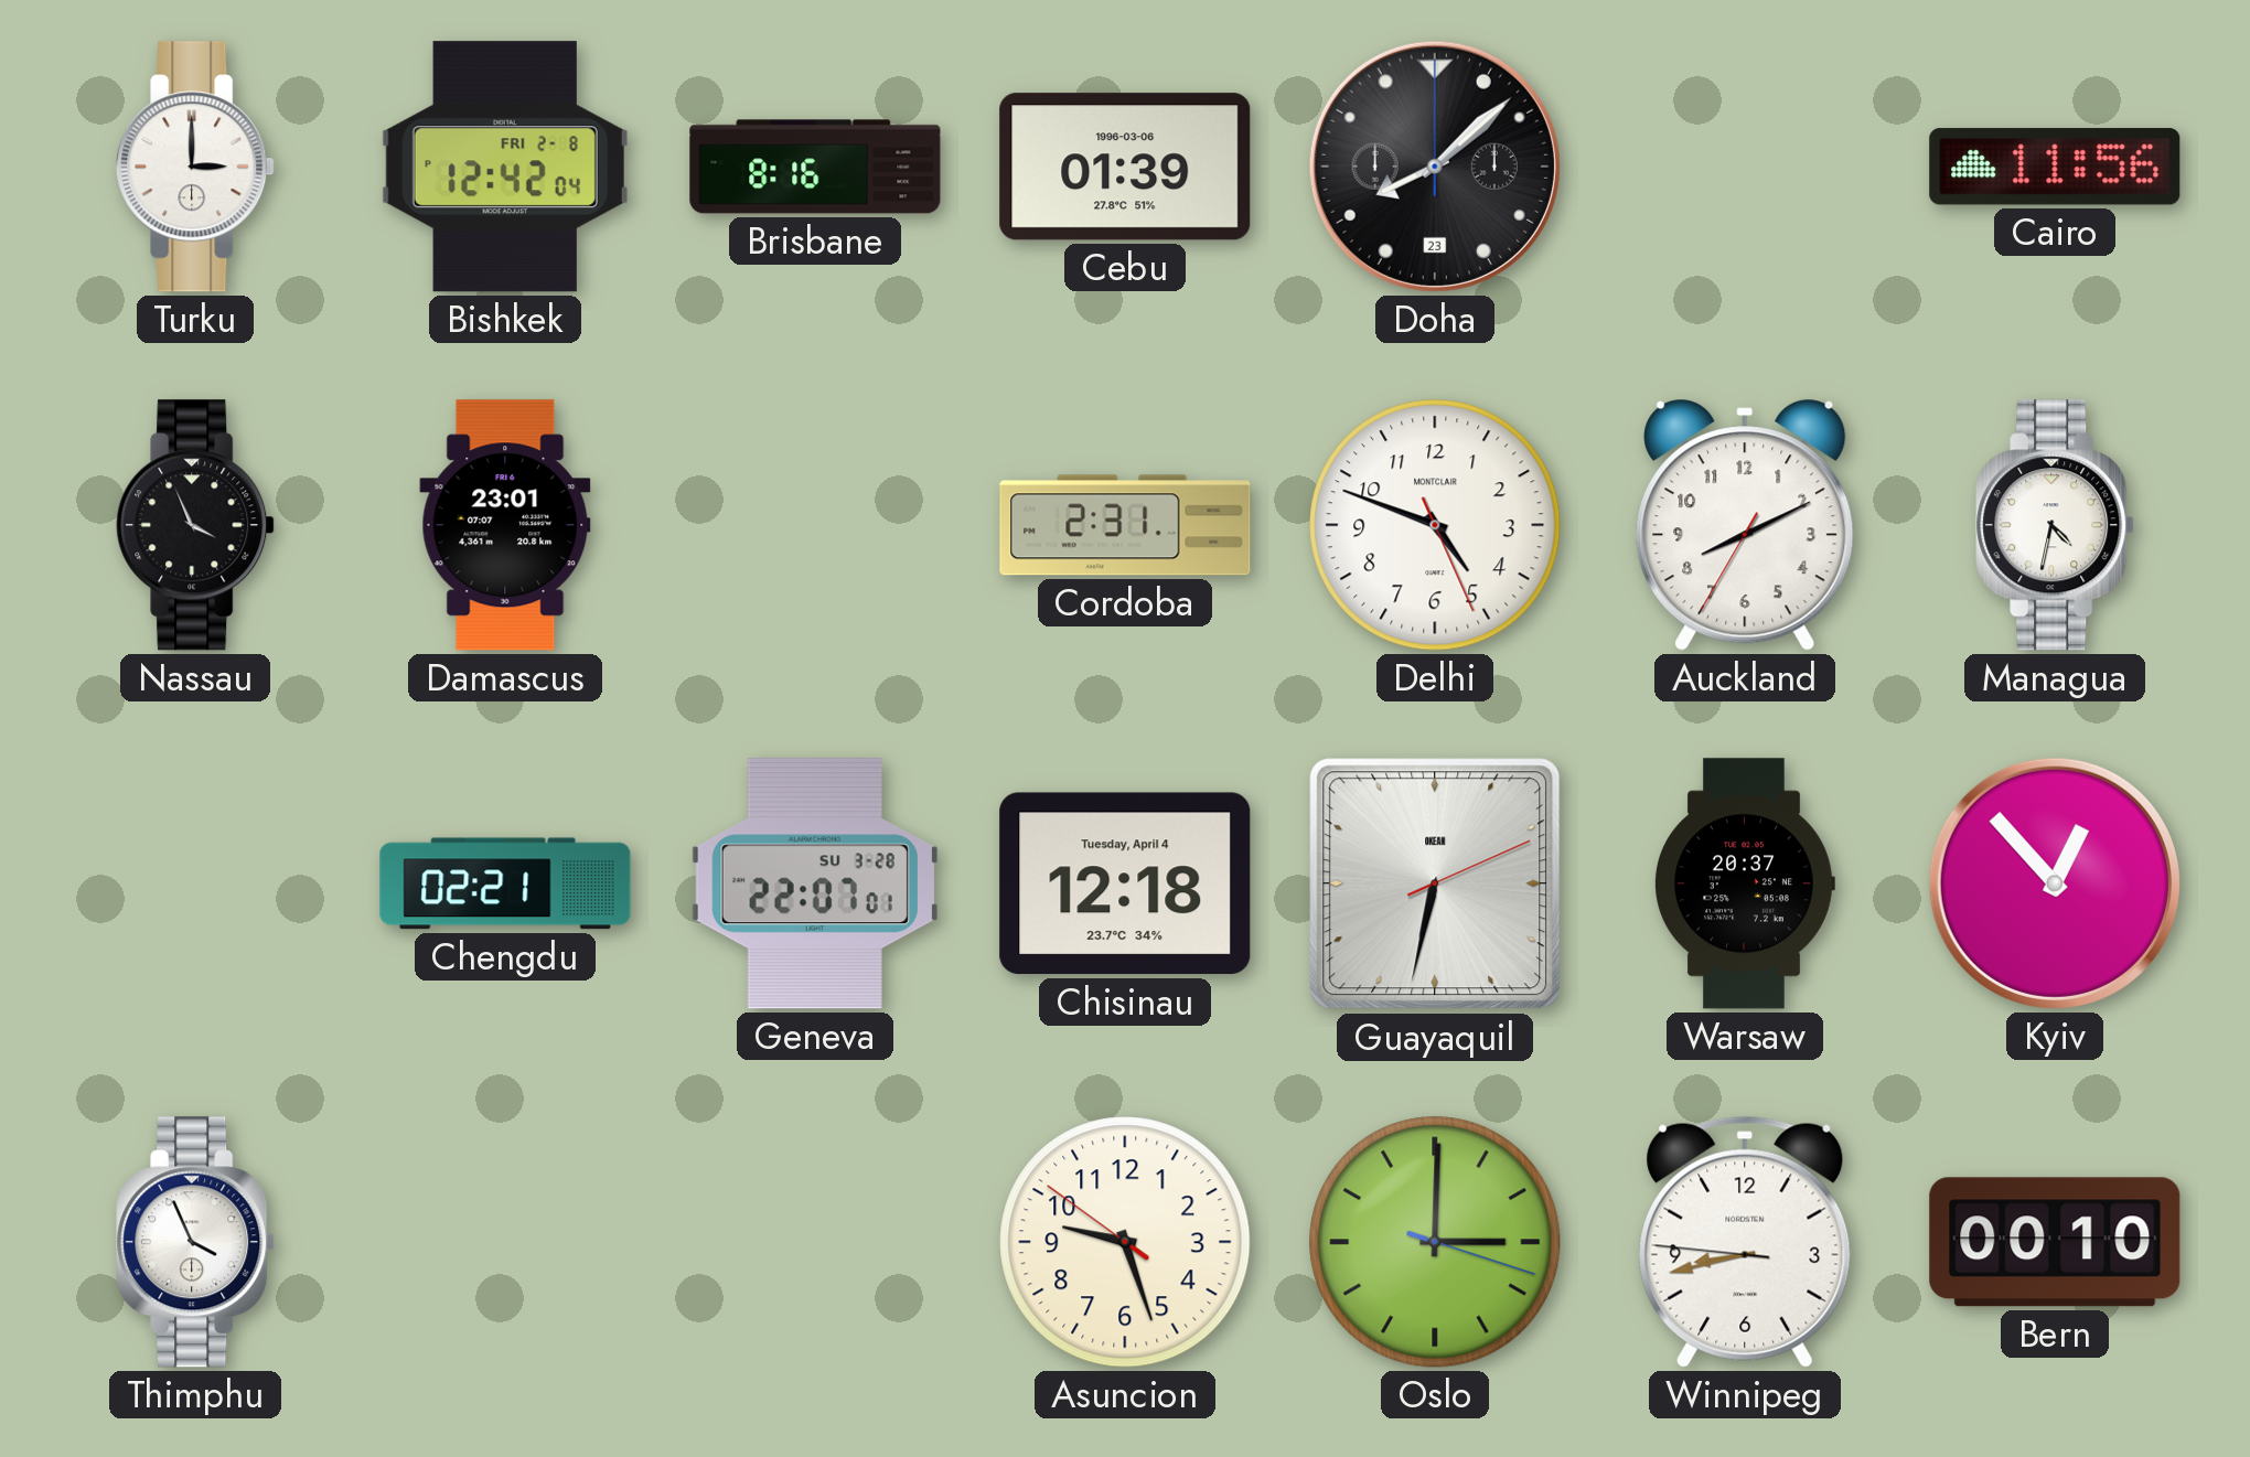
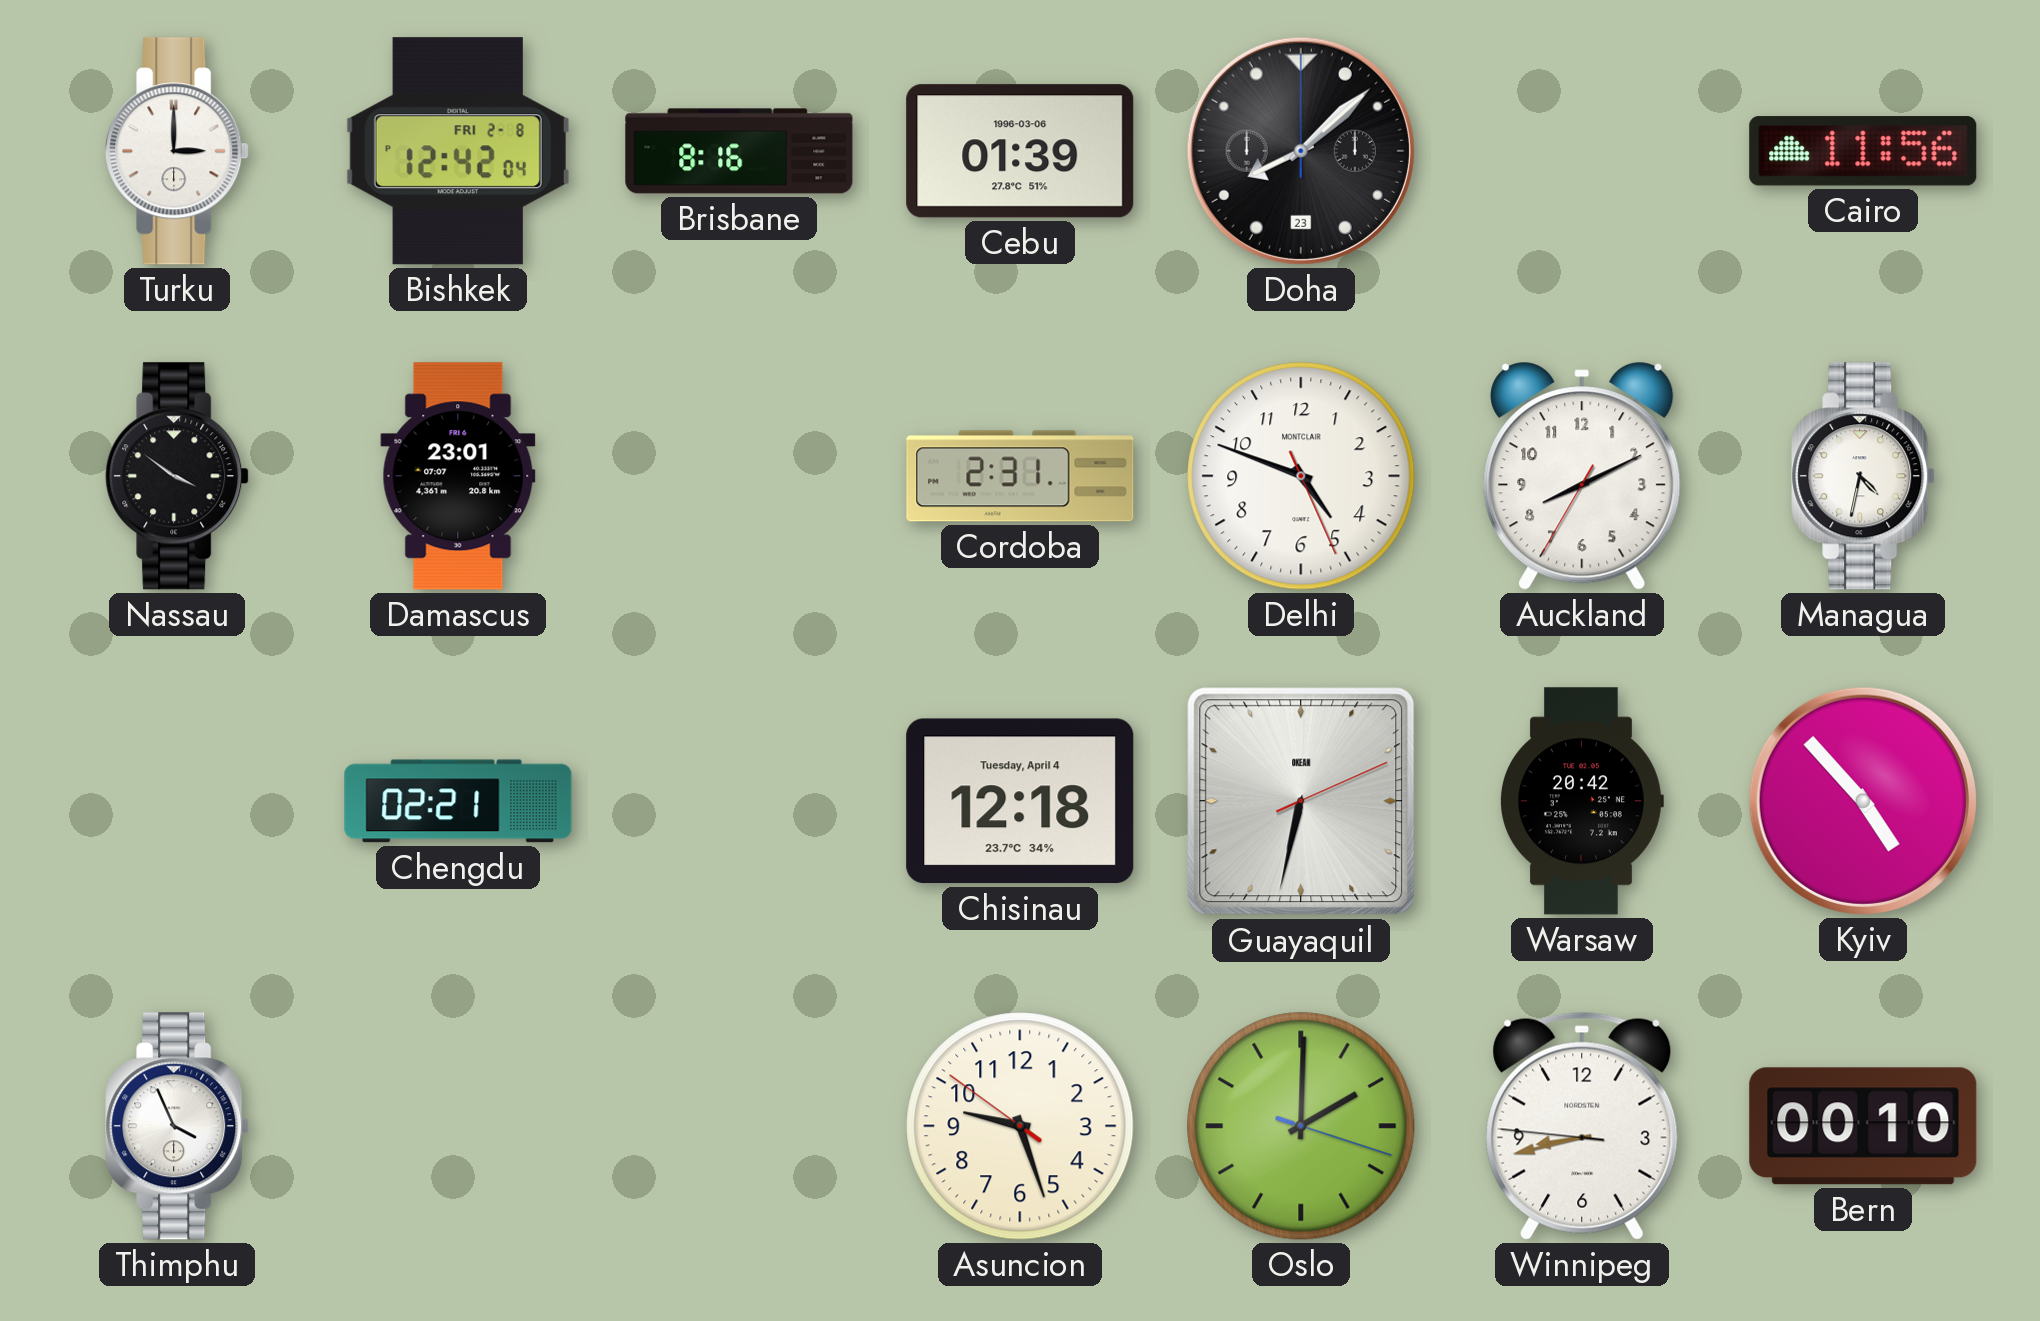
Nassau: 3:56 -> 3:51 (177, 476)
Geneva: 22:07 -> none (815, 883)
Warsaw: 20:37 -> 20:42 (1582, 801)
Kyiv: 12:53 -> 4:53 (1863, 801)
Oslo: 3:00 -> 2:00 (1301, 1126)
